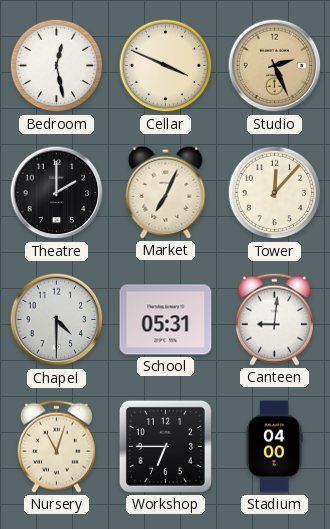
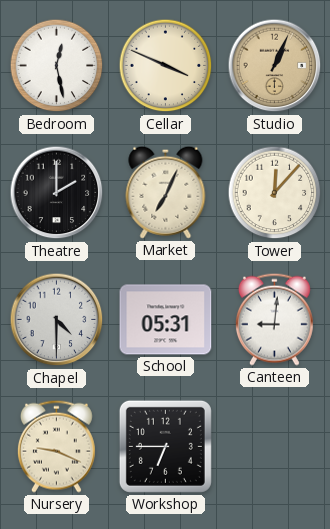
Studio: 2:26 -> 1:04 (275, 66)
Nursery: 11:03 -> 9:19 (56, 446)
Stadium: 04:00 -> none (274, 447)
